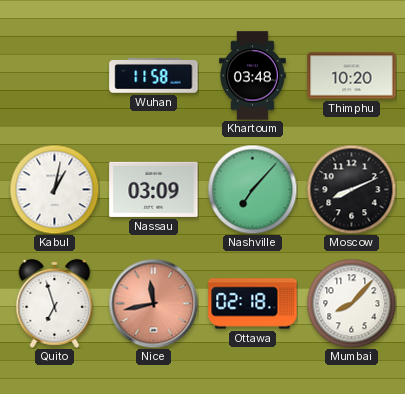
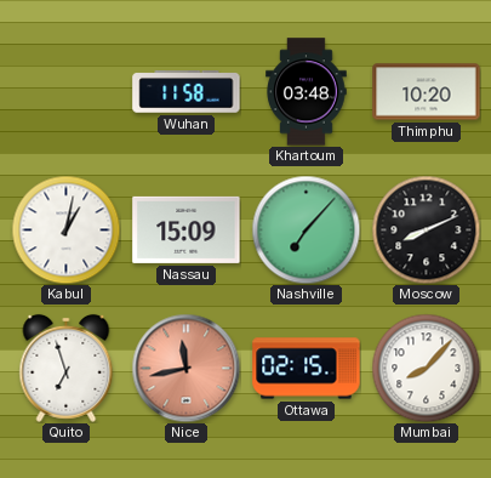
Nassau: 03:09 -> 15:09 (187, 229)
Ottawa: 02:18 -> 02:15 (307, 369)
